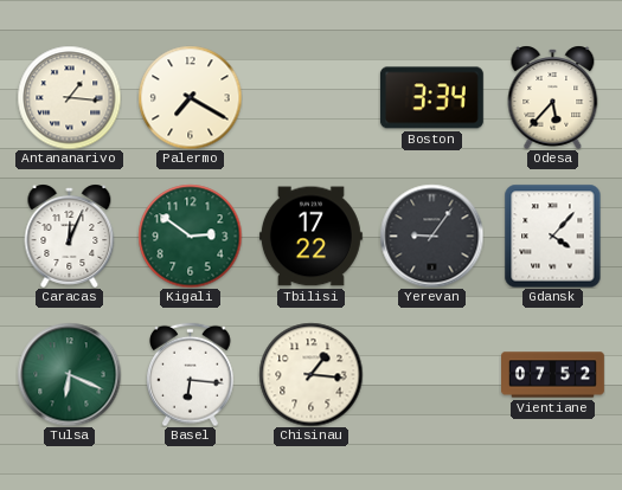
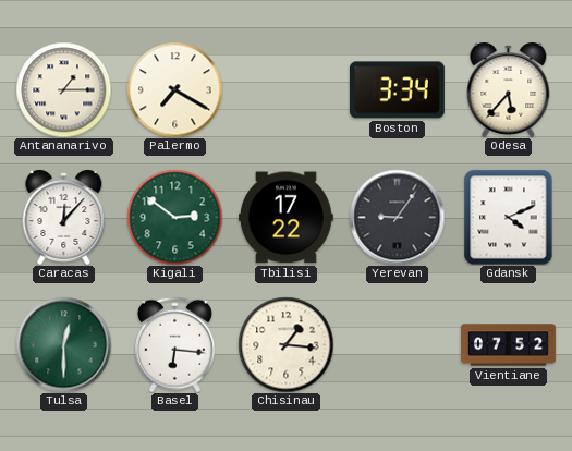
Antananarivo: 1:16 -> 1:15 (63, 89)
Caracas: 12:04 -> 12:07 (64, 217)
Gdansk: 4:07 -> 4:11 (509, 217)
Tulsa: 6:19 -> 12:30 (63, 344)
